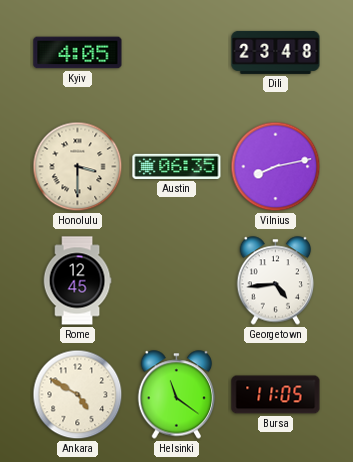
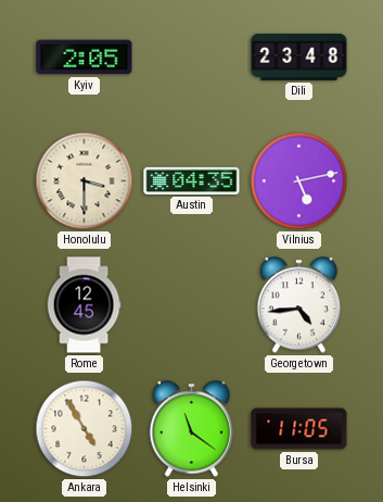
Kyiv: 4:05 -> 2:05 (85, 58)
Austin: 06:35 -> 04:35 (192, 180)
Vilnius: 8:13 -> 5:13 (299, 181)
Ankara: 4:50 -> 4:55 (85, 429)
